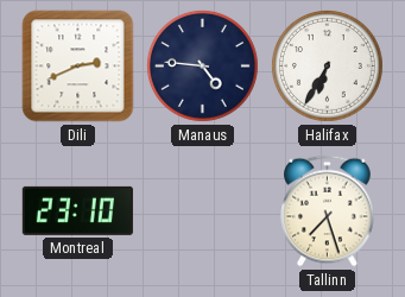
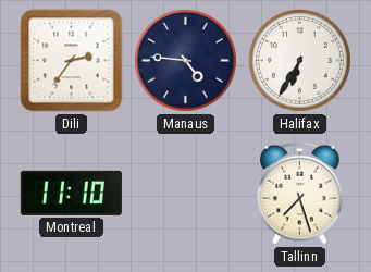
Dili: 2:41 -> 2:36 (72, 61)
Montreal: 23:10 -> 11:10 (71, 193)
